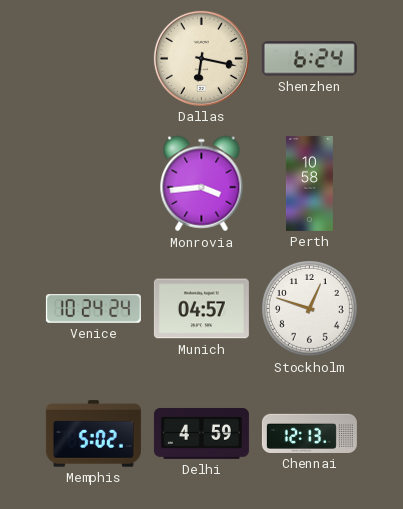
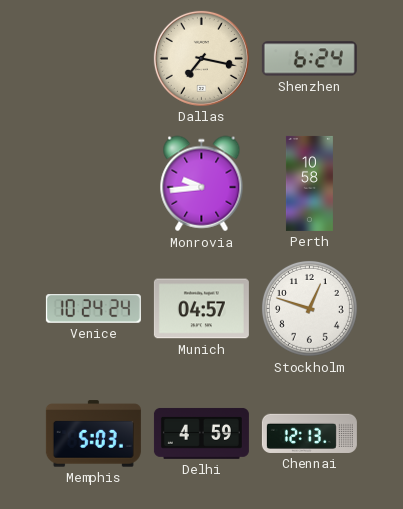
Dallas: 6:17 -> 7:17 (201, 58)
Monrovia: 3:44 -> 9:44 (202, 184)
Memphis: 5:02 -> 5:03 (93, 434)
